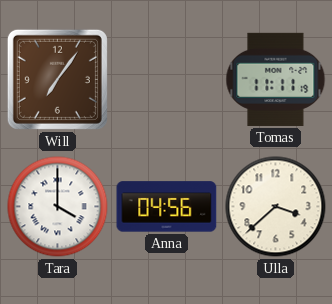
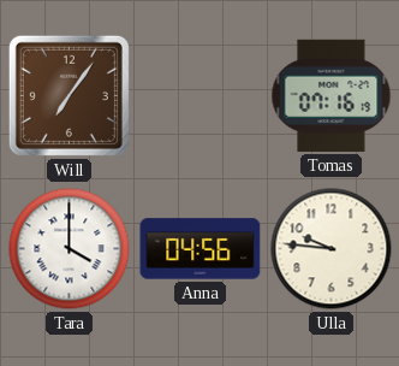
Tomas: 11:11 -> 07:16 (332, 95)
Ulla: 3:38 -> 9:46 (332, 249)
